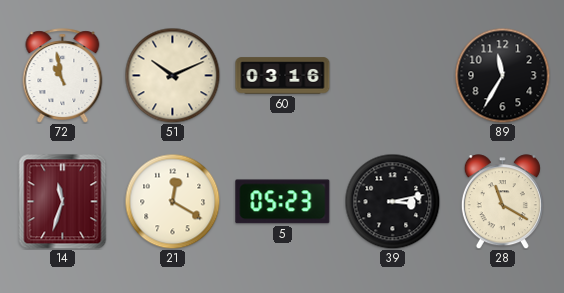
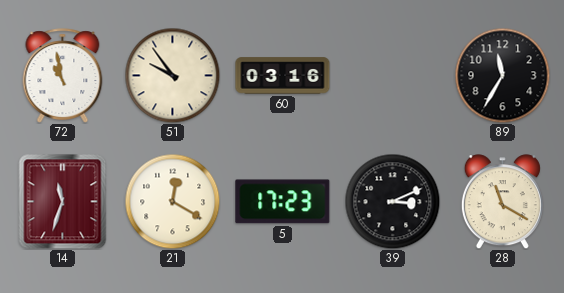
51: 10:11 -> 9:54 (172, 75)
5: 05:23 -> 17:23 (283, 202)
39: 3:13 -> 3:11 (392, 201)
